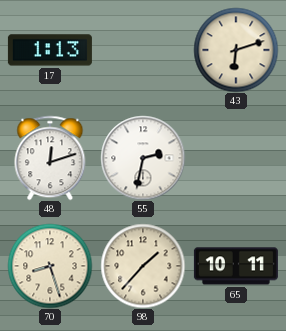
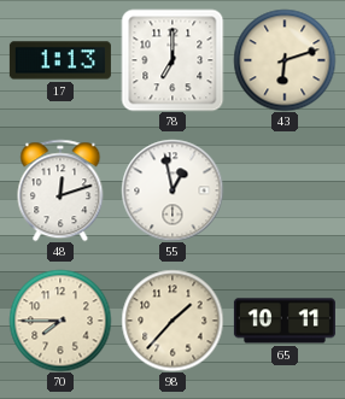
78: none -> 7:00 (172, 60)
55: 2:32 -> 12:58 (172, 190)
70: 8:27 -> 7:45 (60, 321)
